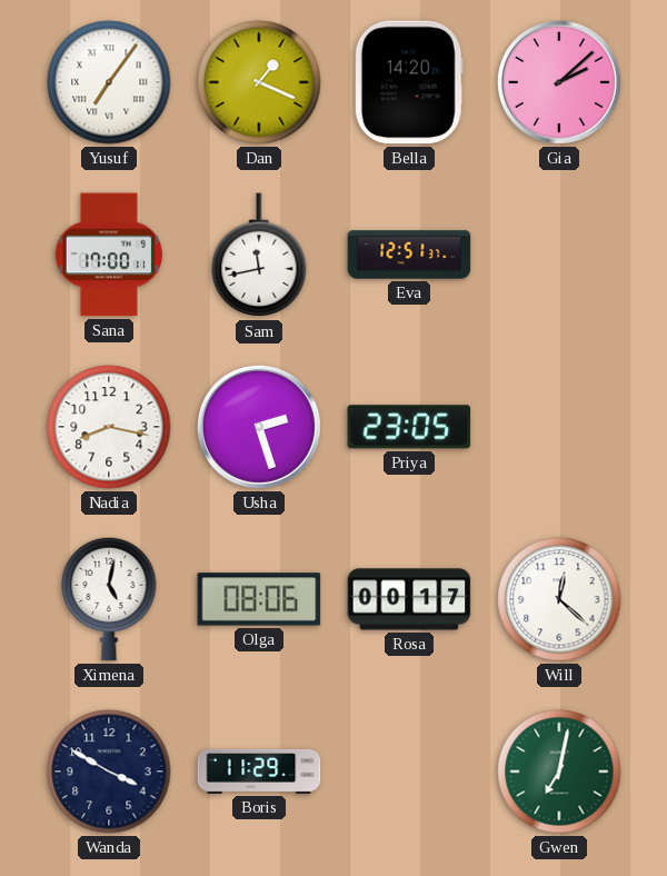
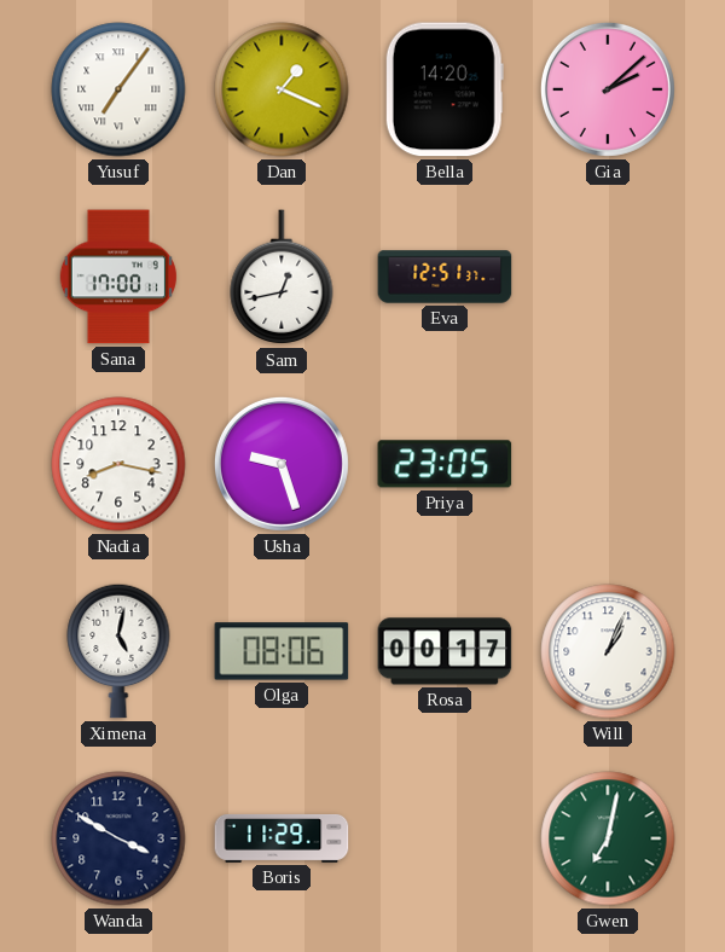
Sam: 11:43 -> 12:43 (282, 278)
Usha: 2:27 -> 9:27 (282, 464)
Will: 12:22 -> 1:04 (608, 651)
